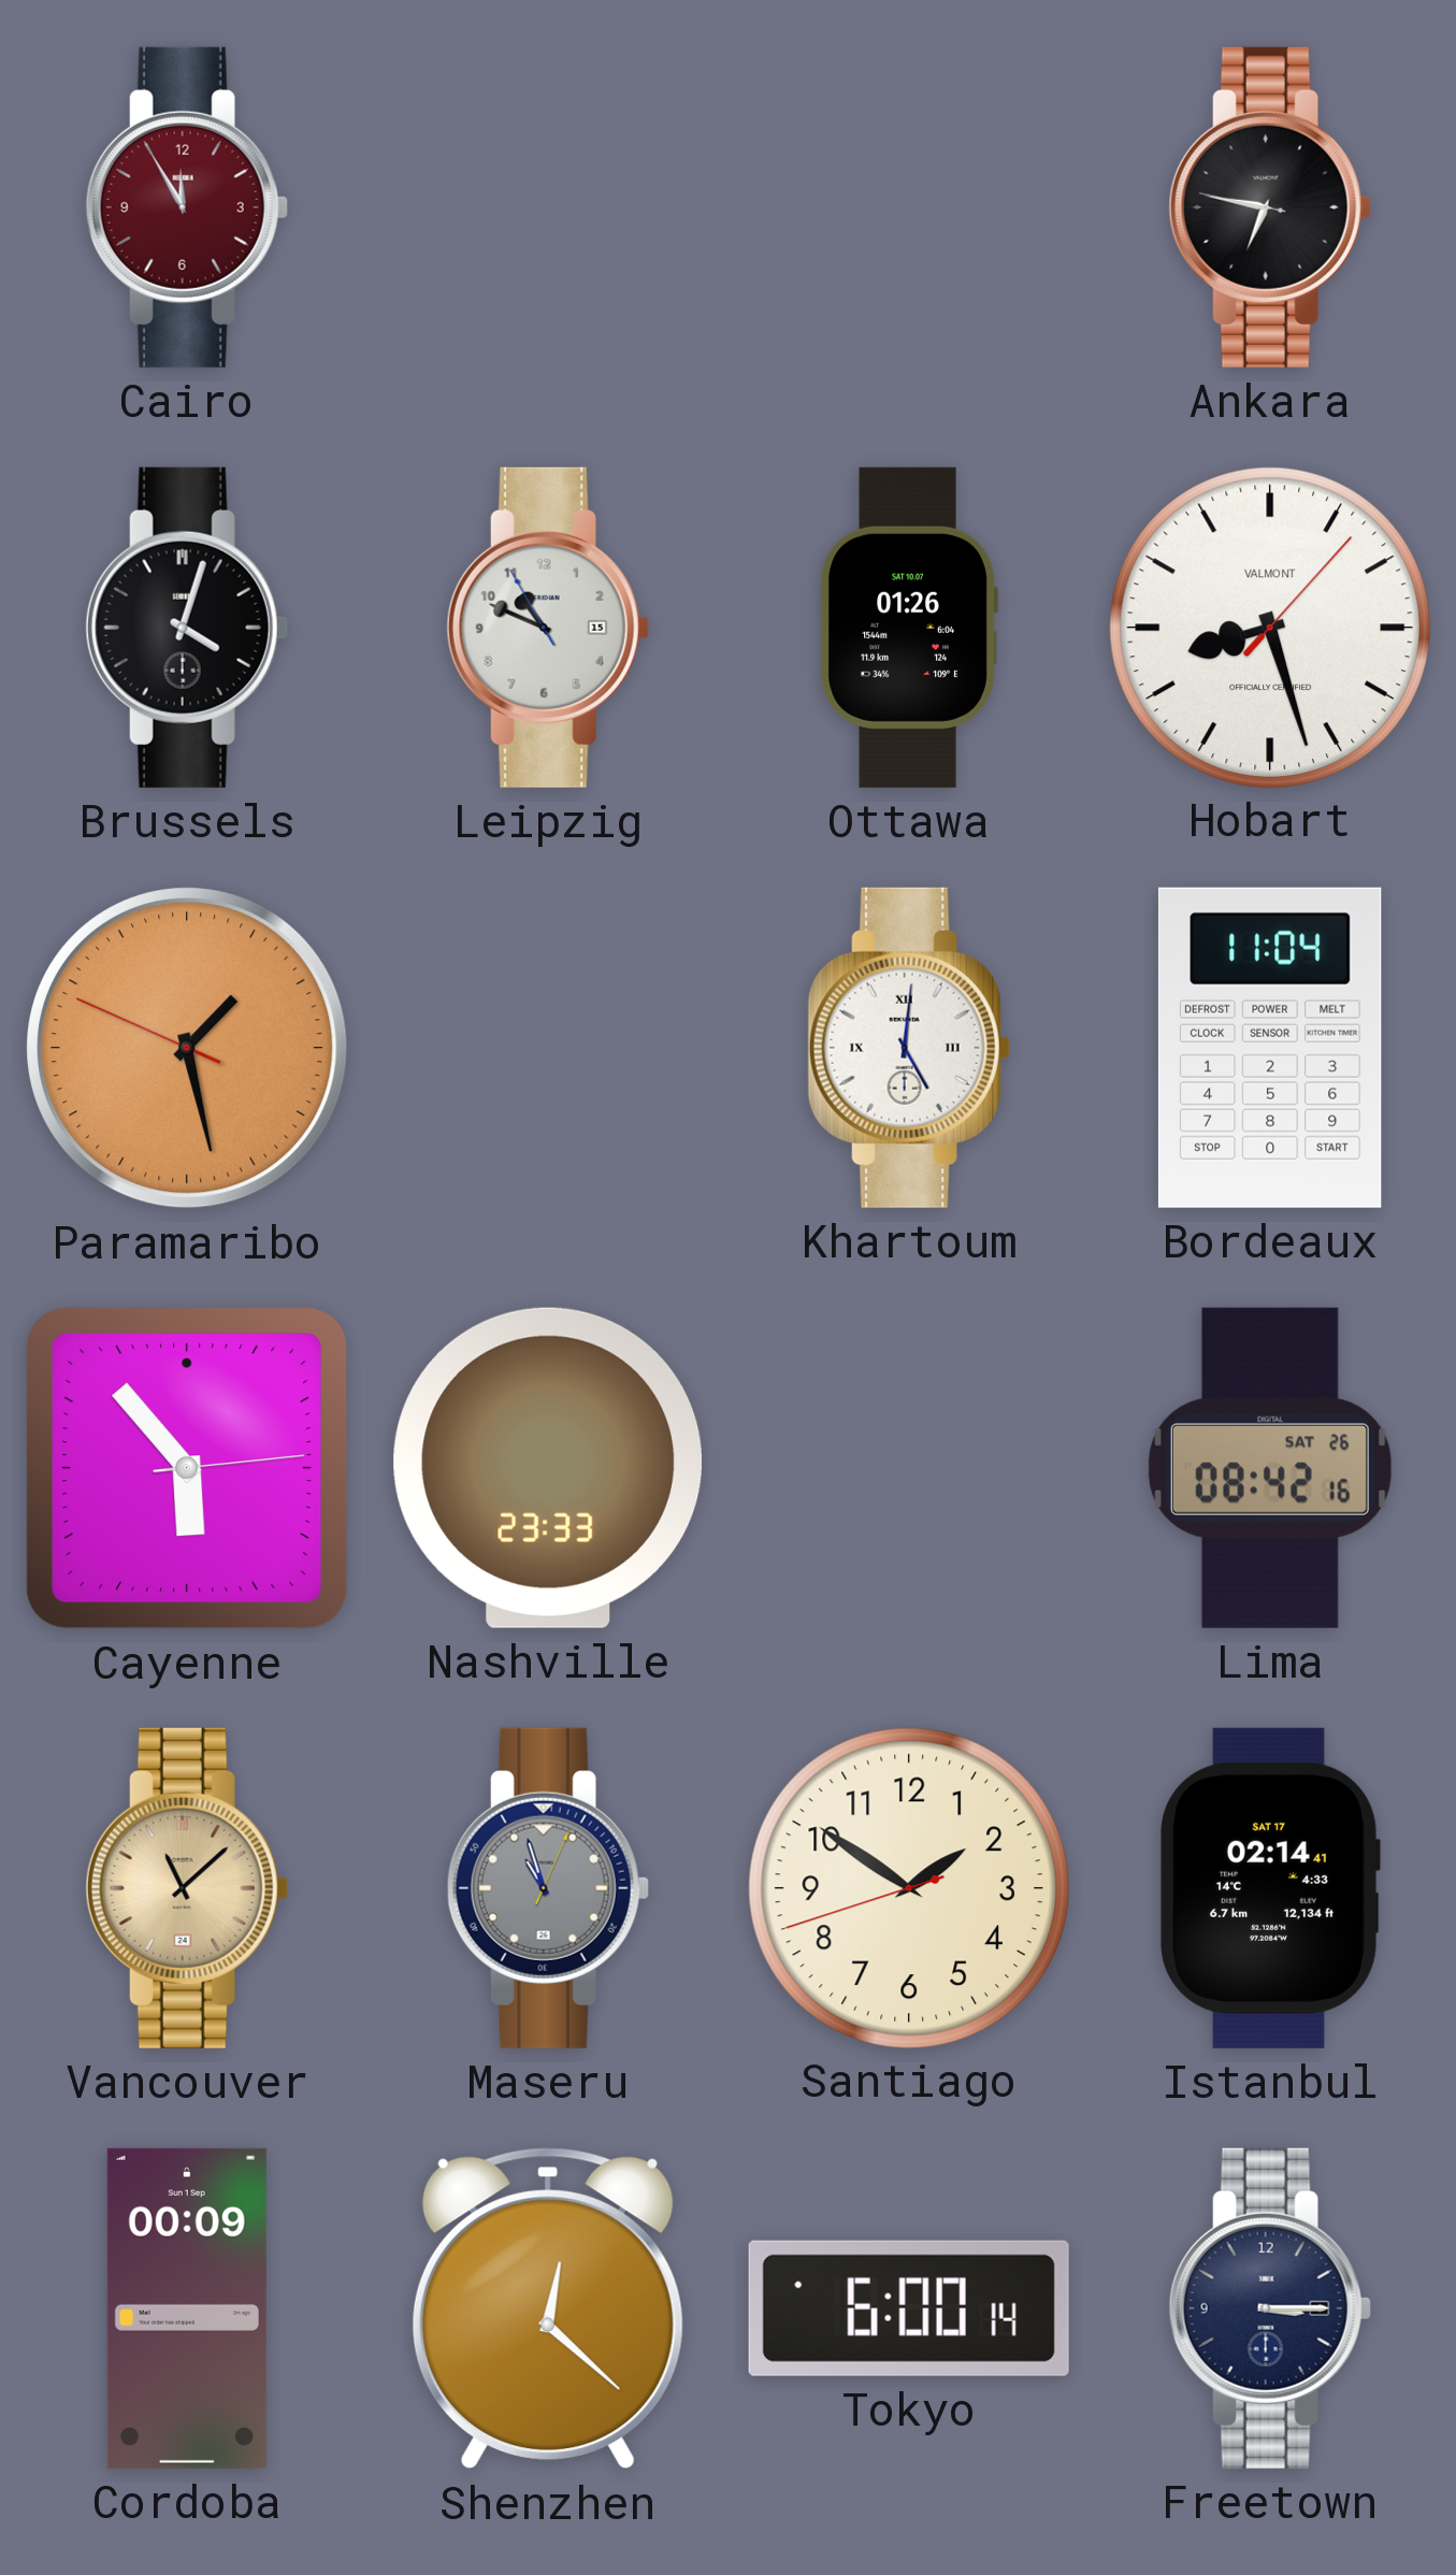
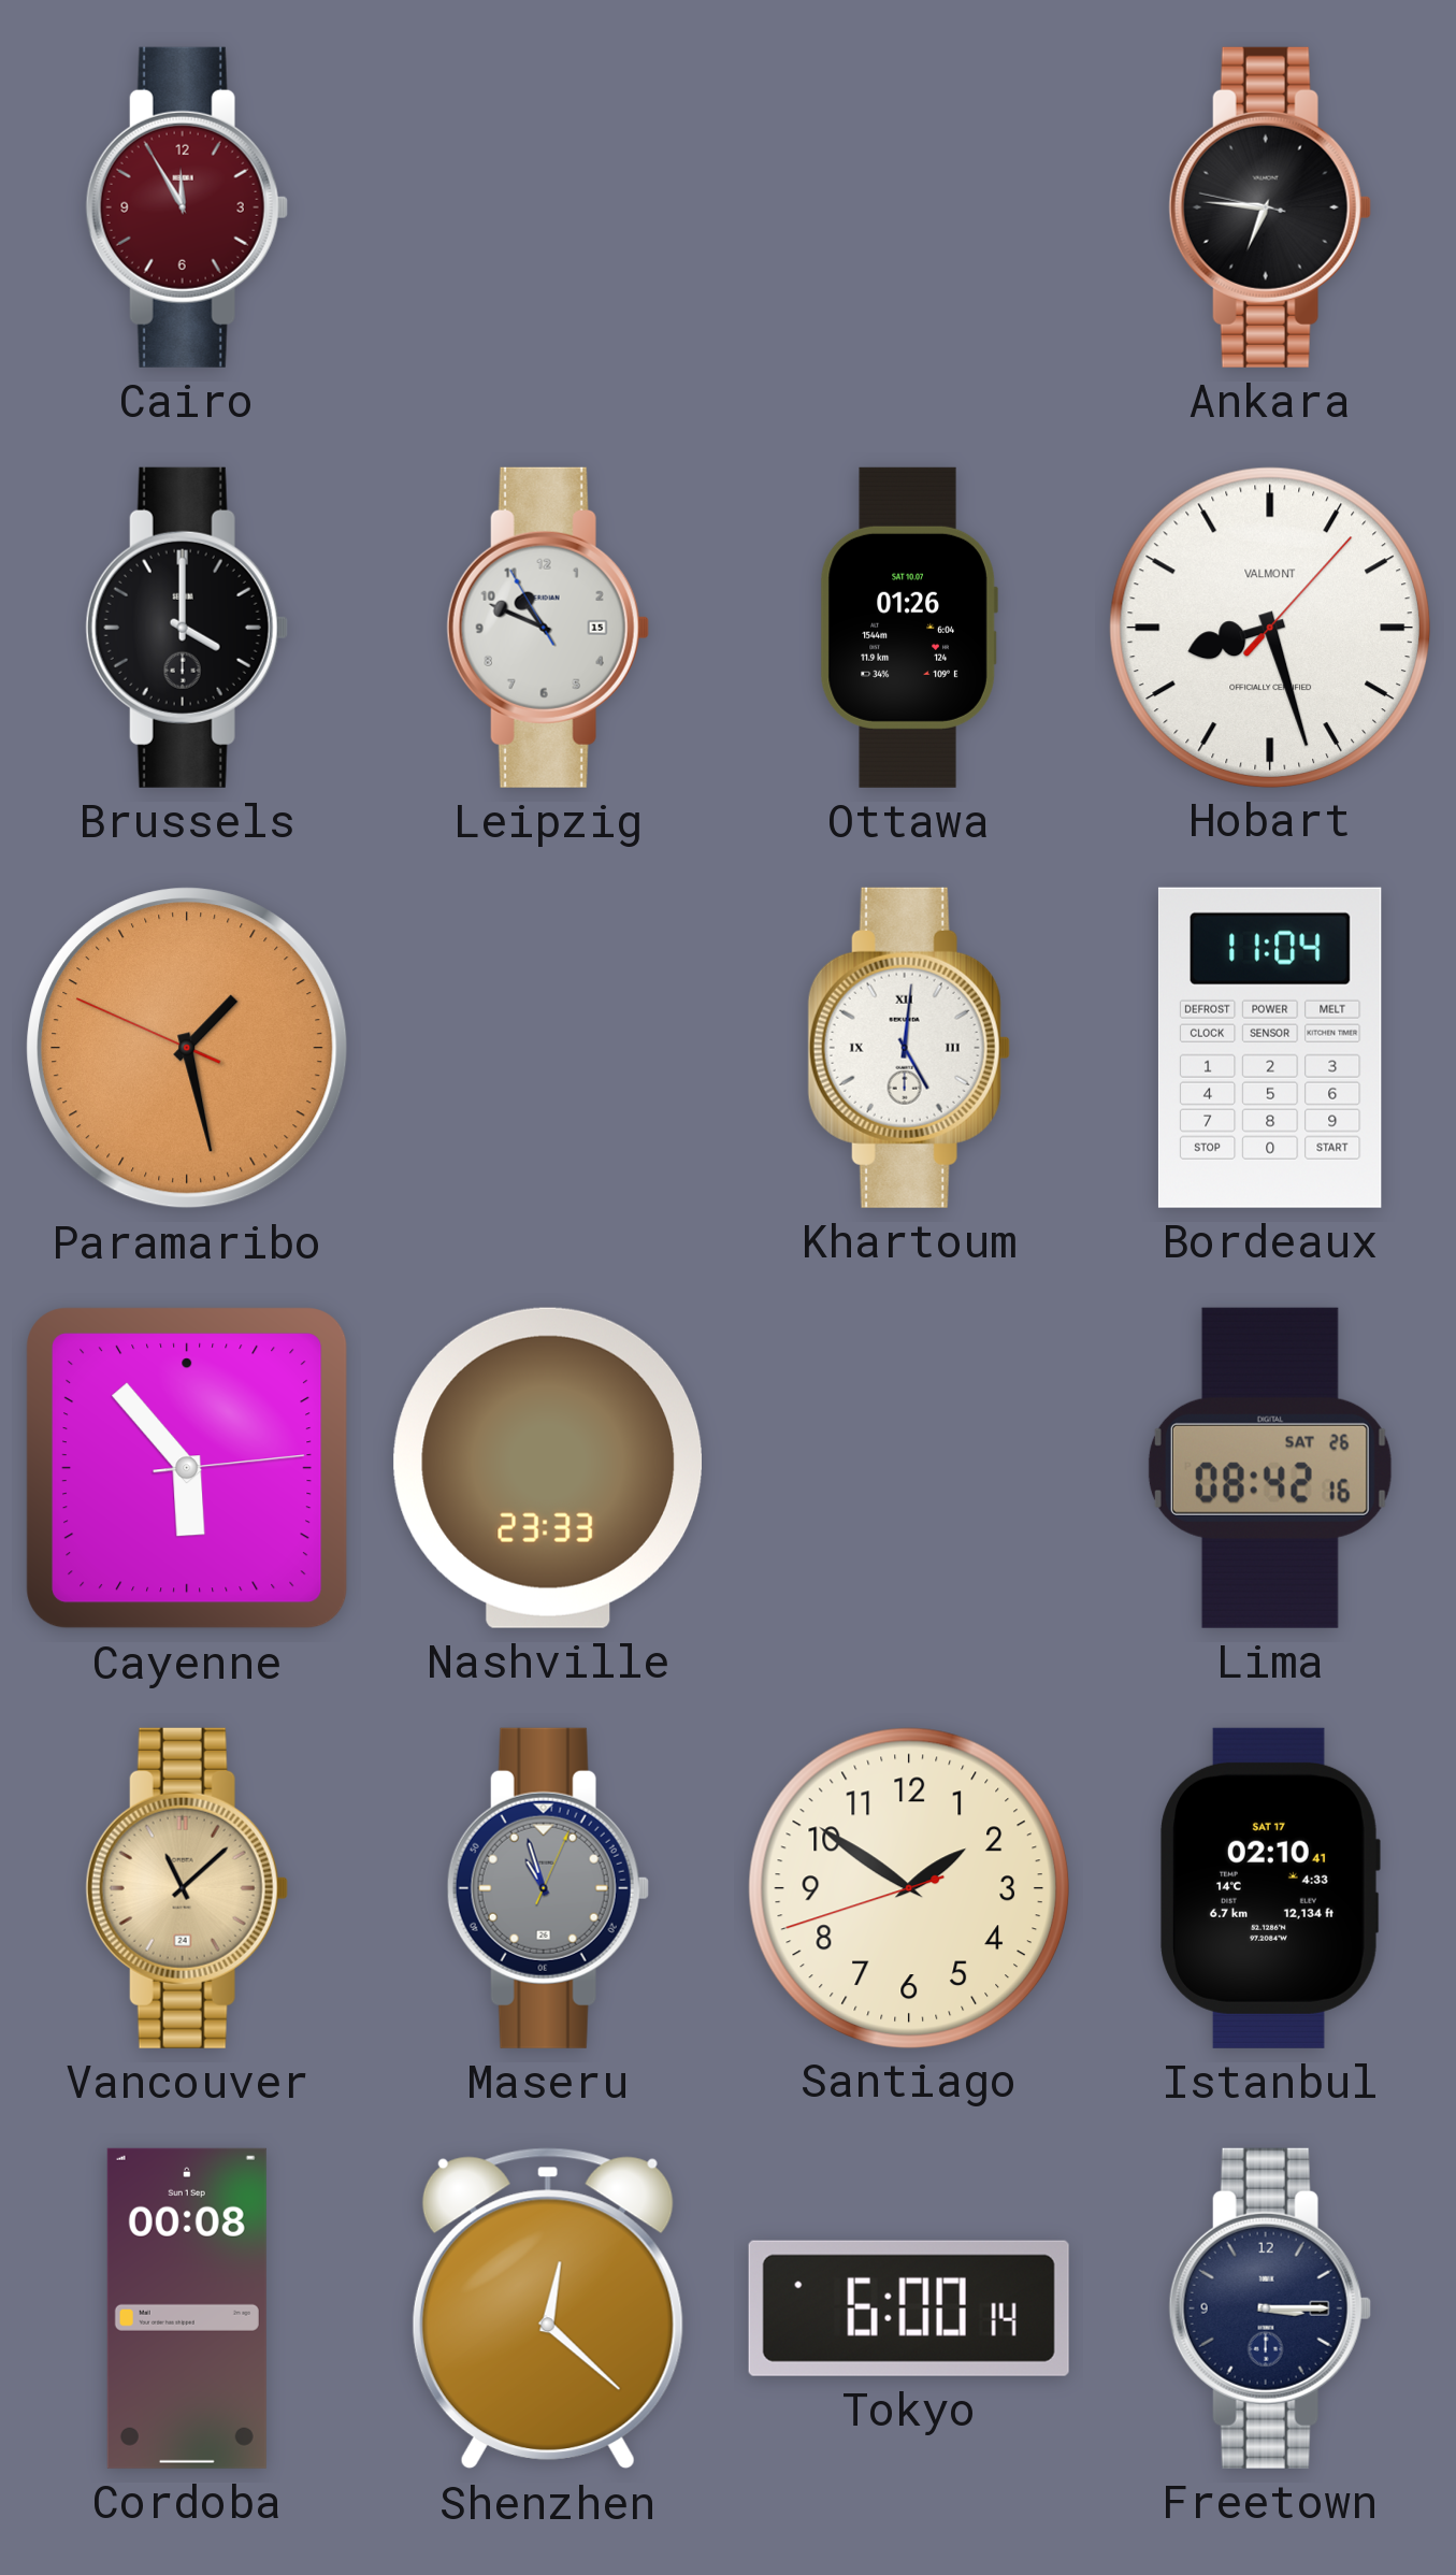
Ankara: 6:46 -> 6:45 (1270, 207)
Brussels: 4:03 -> 4:00 (187, 628)
Istanbul: 02:14 -> 02:10 (1270, 1888)
Cordoba: 00:09 -> 00:08 (187, 2308)
